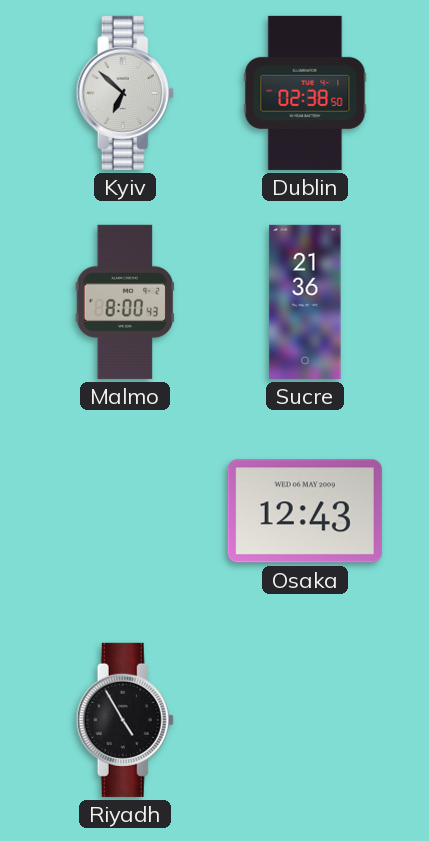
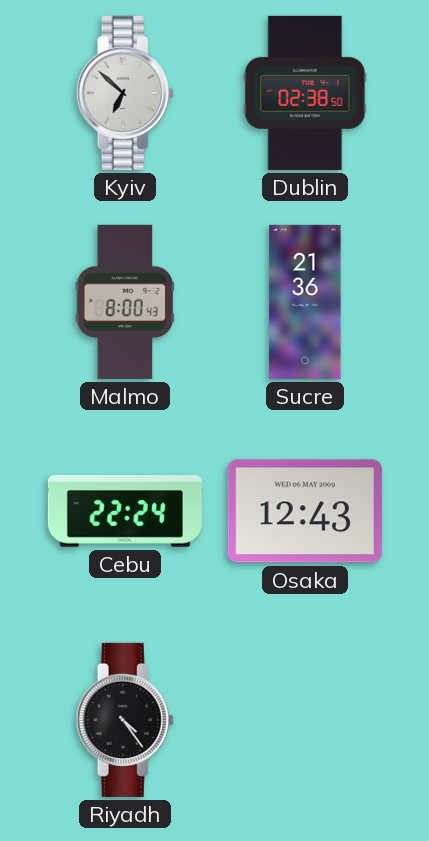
Cebu: none -> 22:24 (125, 511)
Riyadh: 4:55 -> 4:24 (125, 720)
